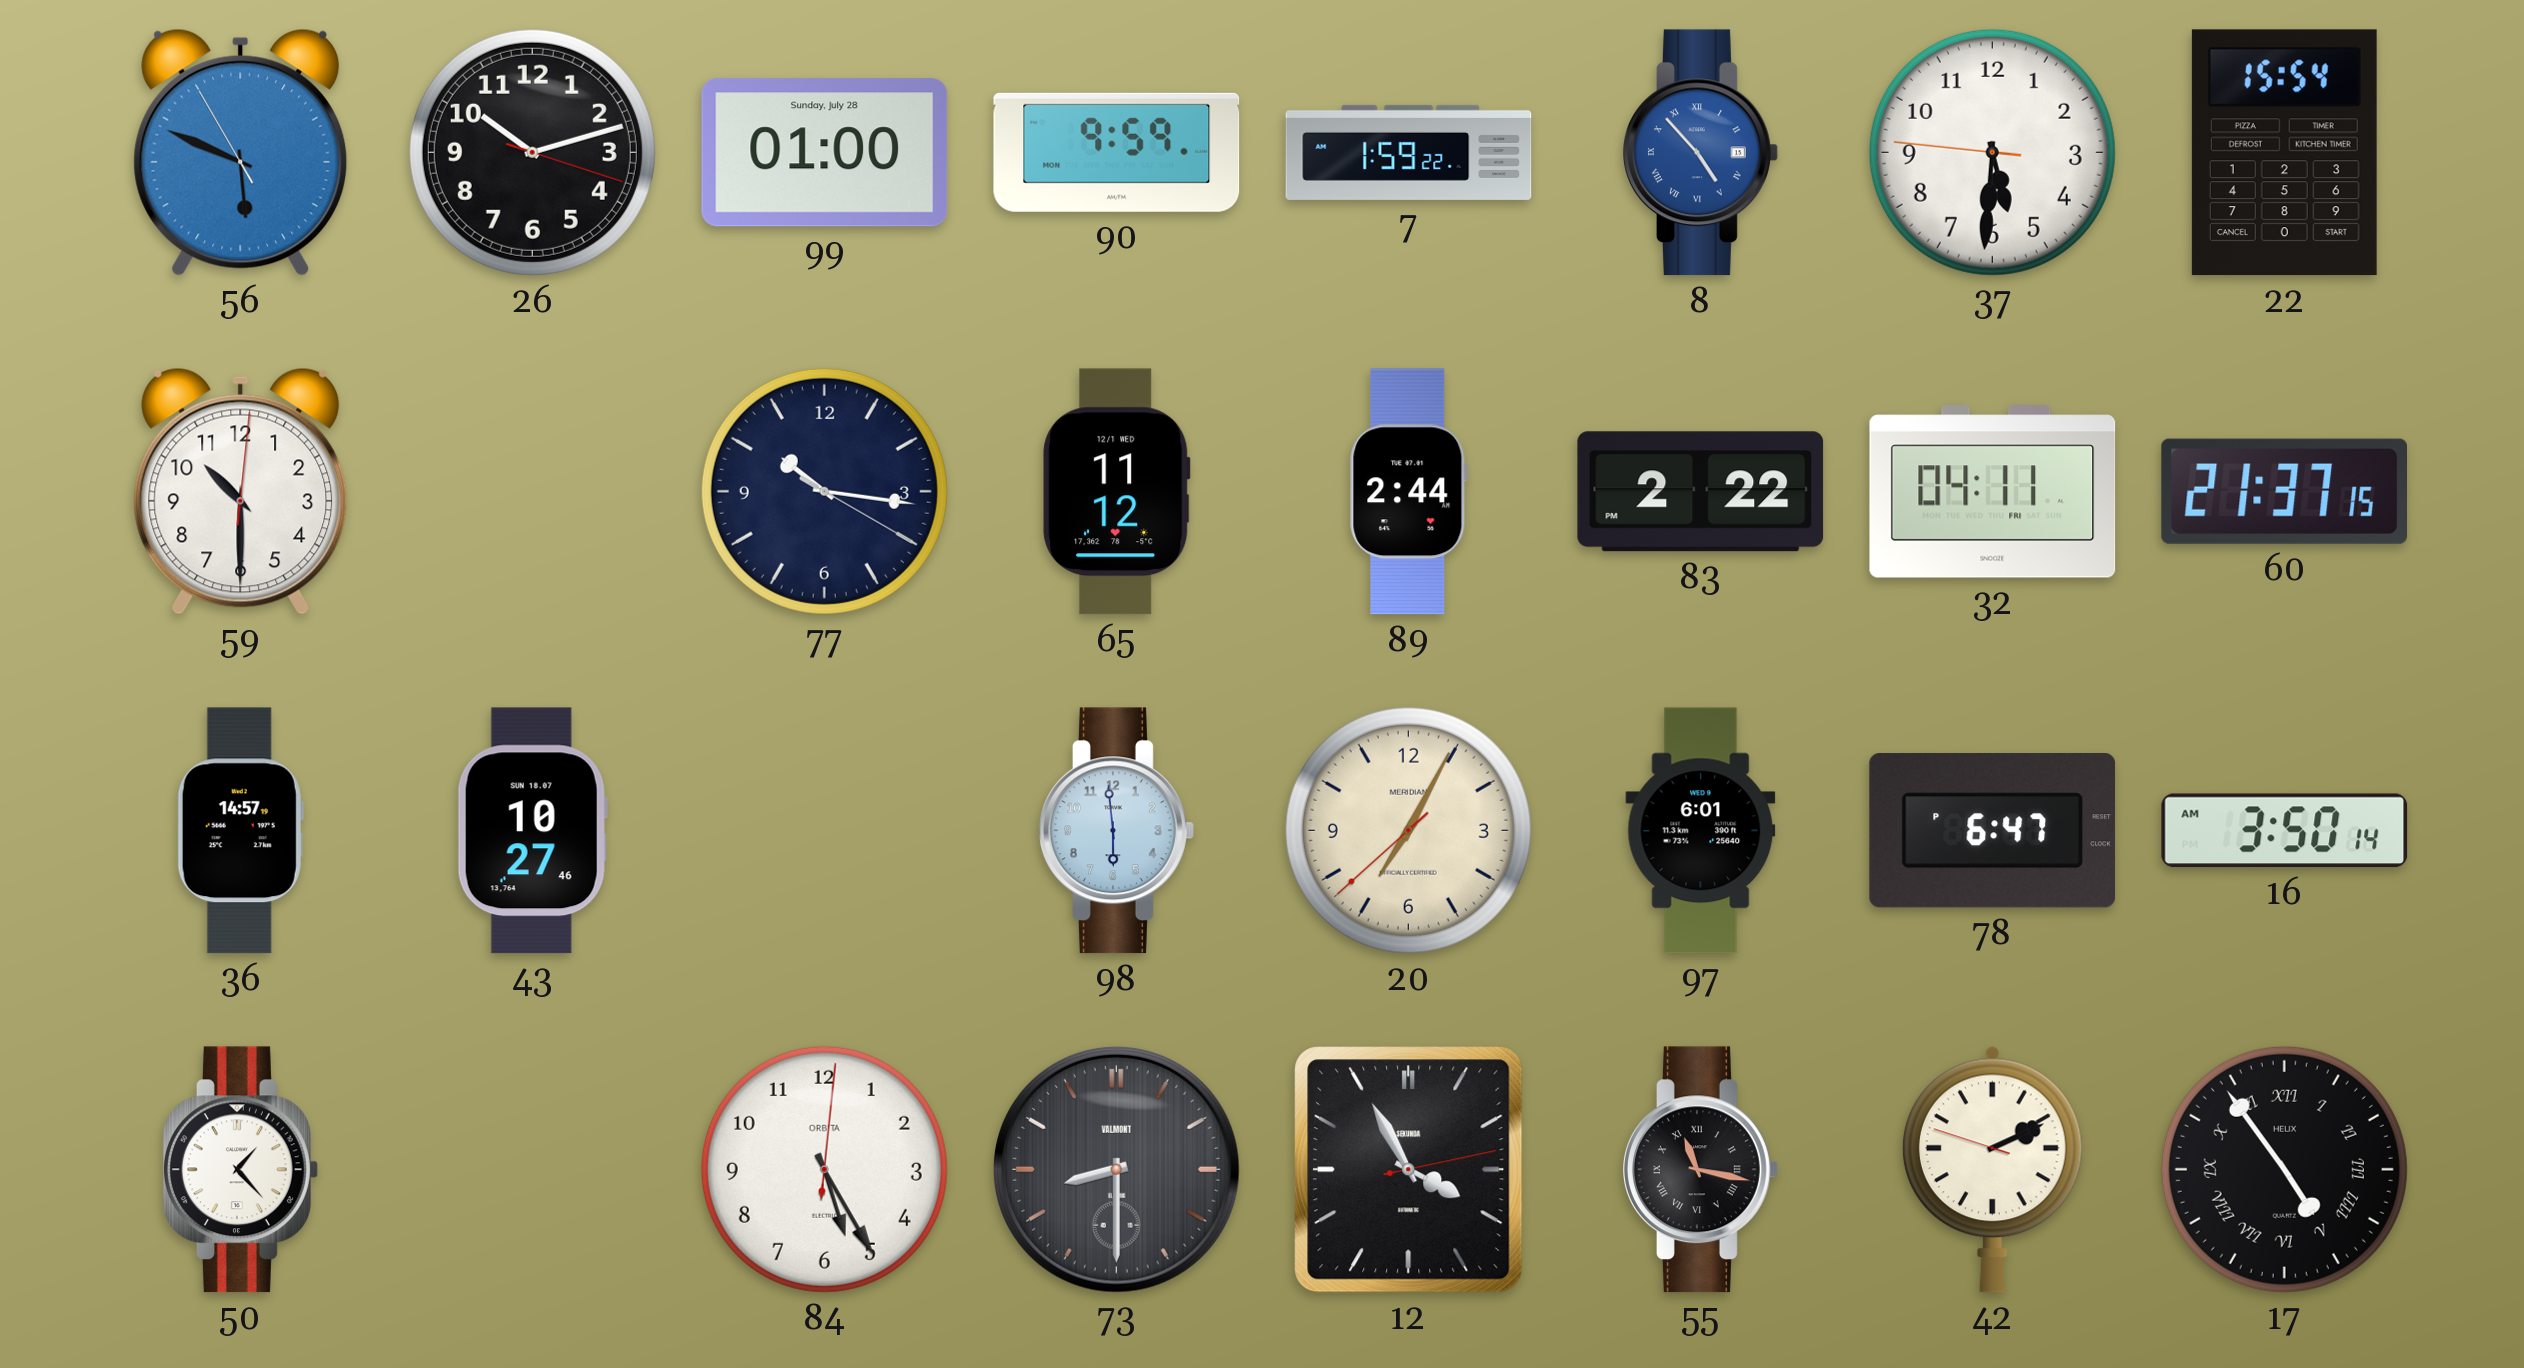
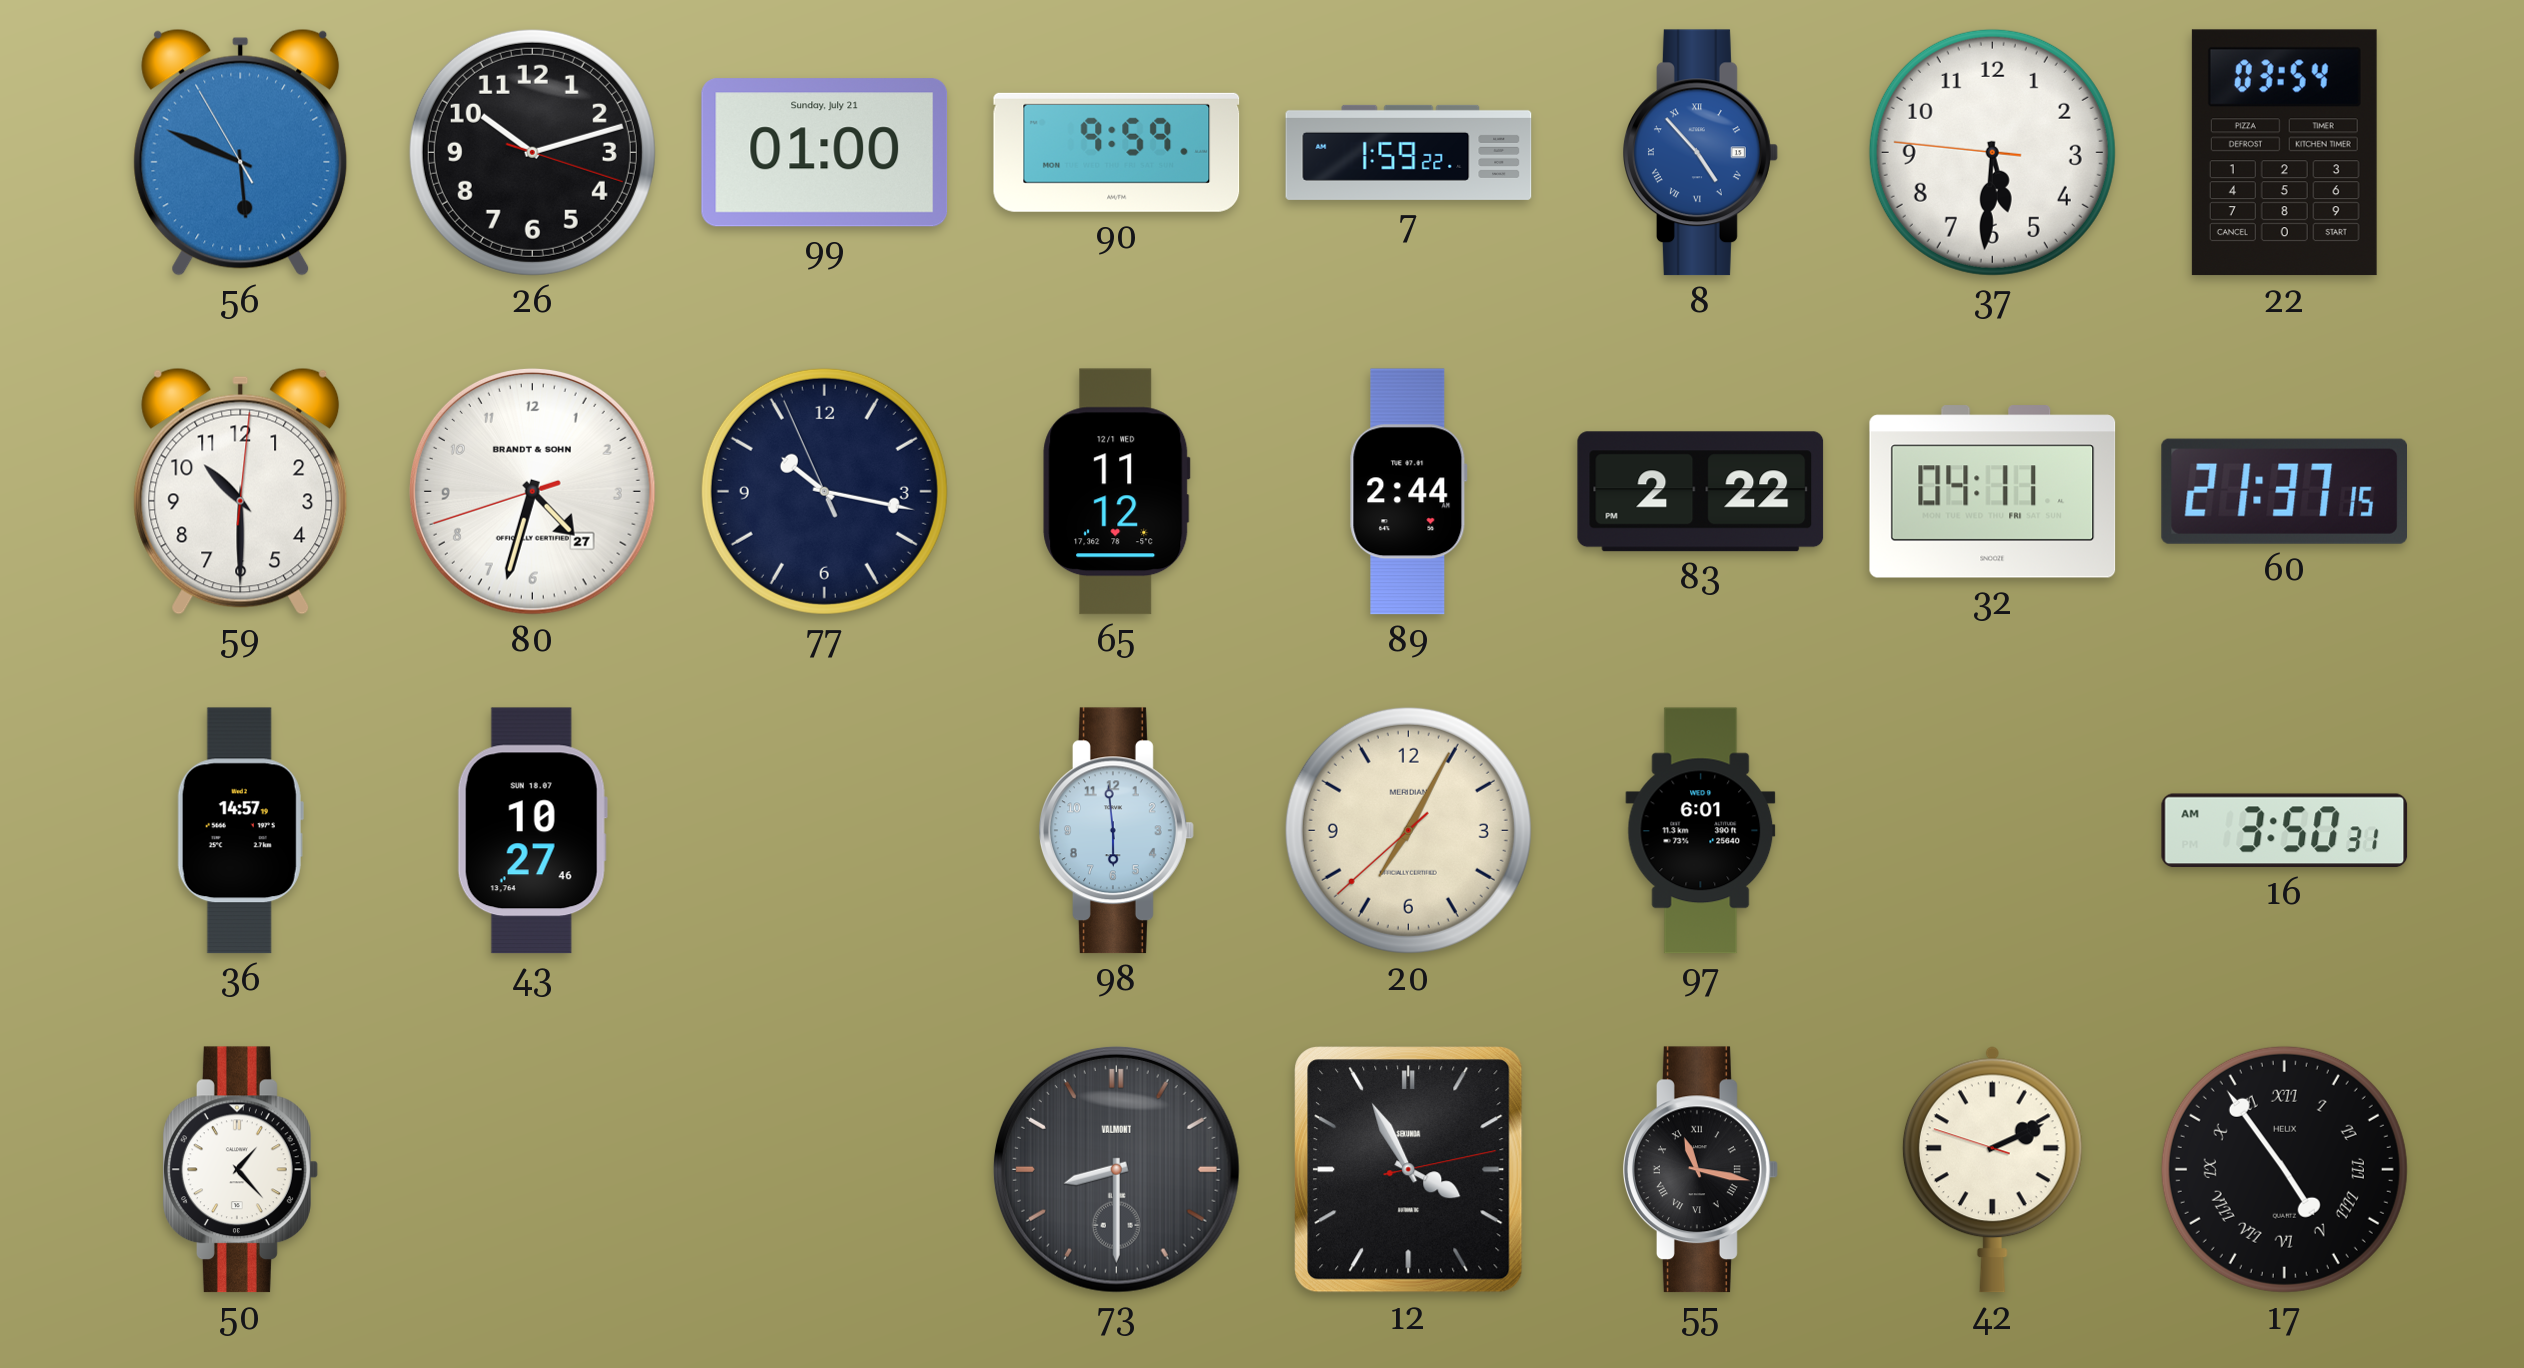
99 date: Sunday, July 28 -> Sunday, July 21 (825, 153)
22: 15:54 -> 03:54 (2284, 153)
80: none -> 4:32 (532, 491)
77: 10:16:20 -> 10:16:56 (824, 491)
78: 6:47 -> none (1993, 831)
16: 3:50:14 AM -> 3:50:31 AM (2285, 831)
84: 5:25 -> none (824, 1169)
